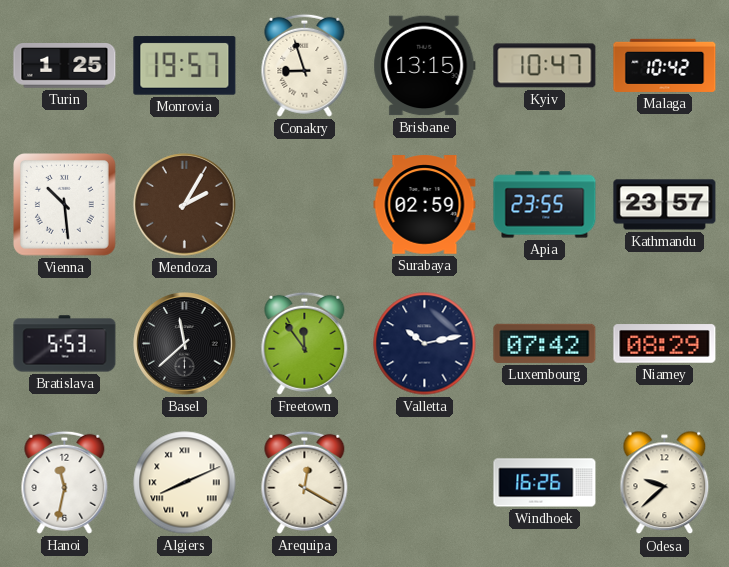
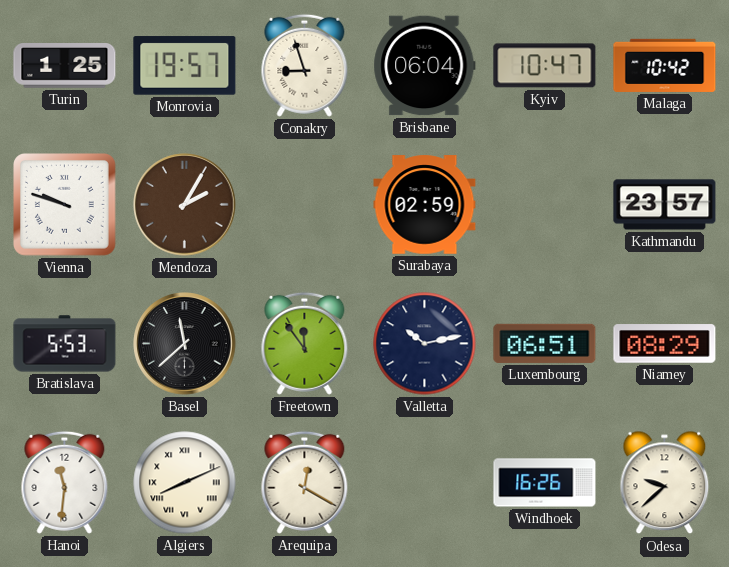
Brisbane: 13:15 -> 06:04 (425, 66)
Vienna: 10:29 -> 9:48 (65, 205)
Apia: 23:55 -> none (545, 205)
Luxembourg: 07:42 -> 06:51 (545, 343)
Hanoi: 11:32 -> 11:31 (65, 482)
